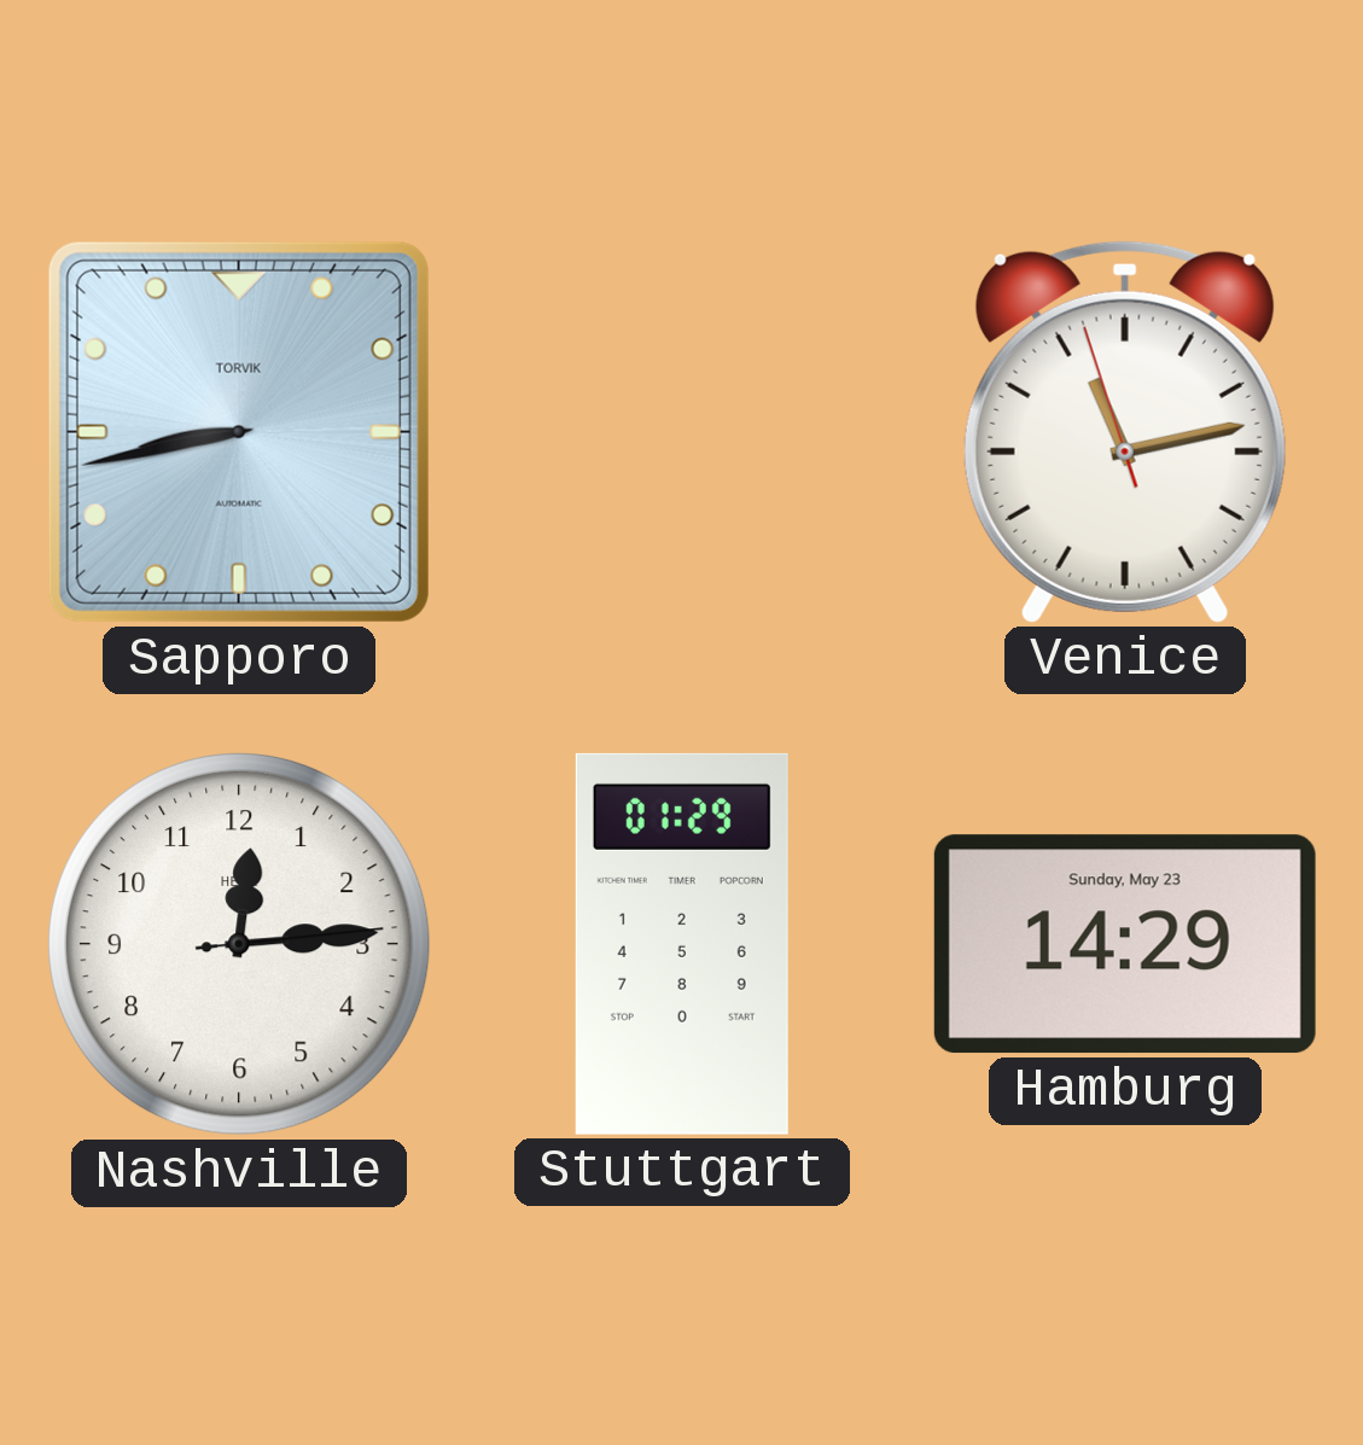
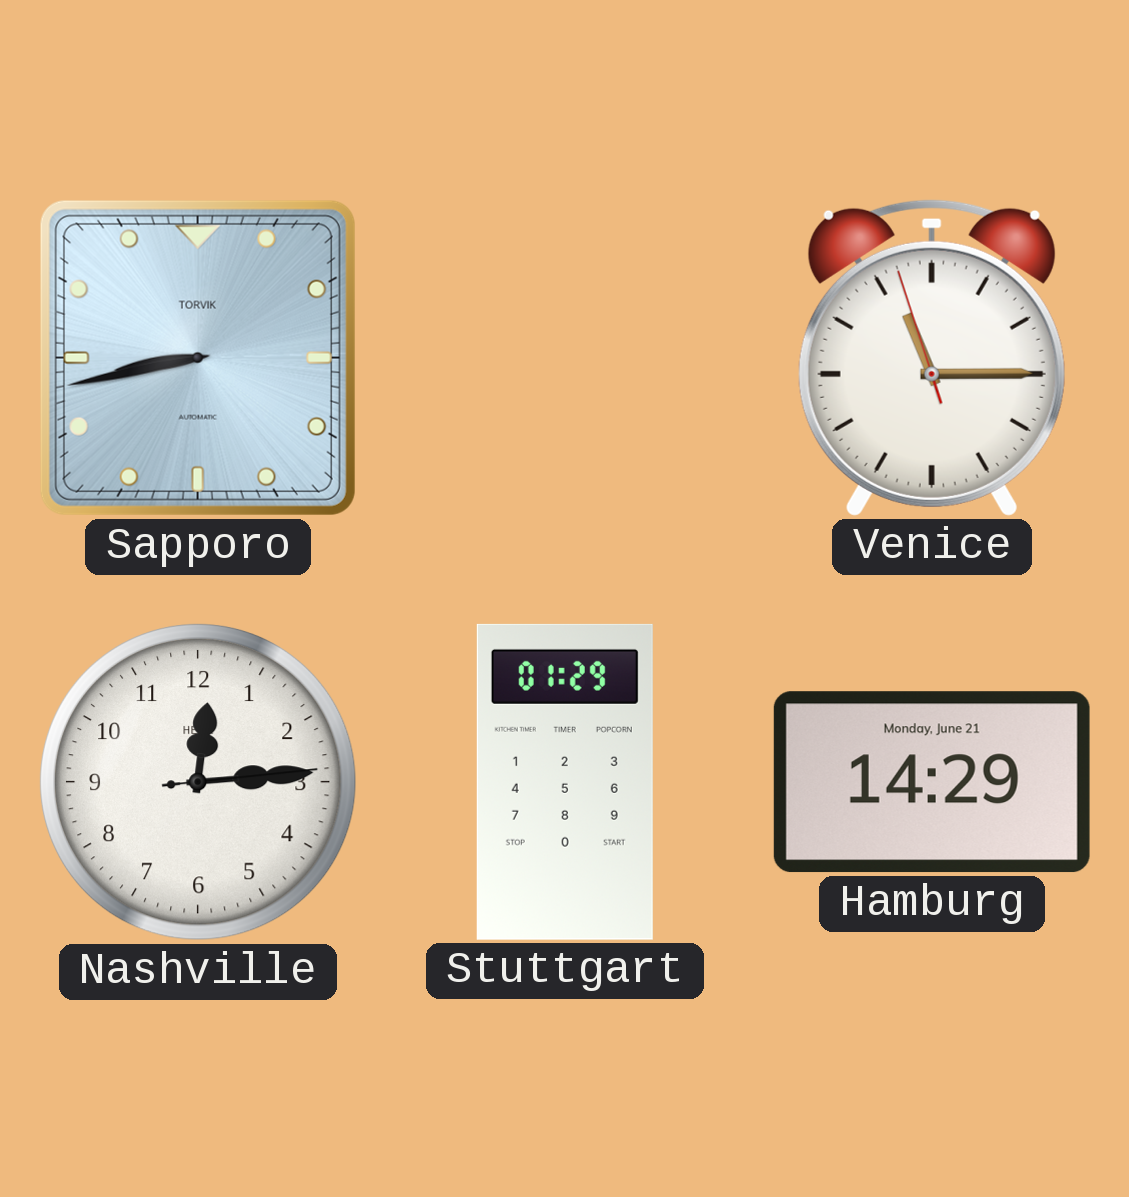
Venice: 11:12 -> 11:14 (932, 358)
Hamburg date: Sunday, May 23 -> Monday, June 21 (932, 782)
